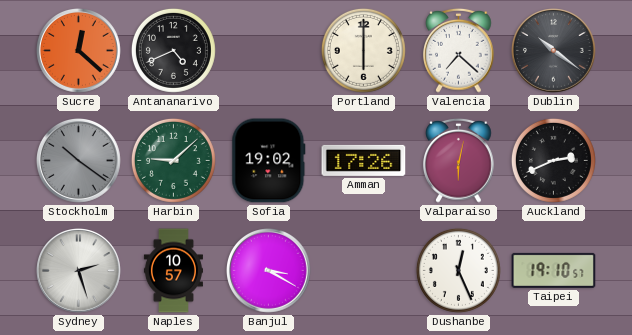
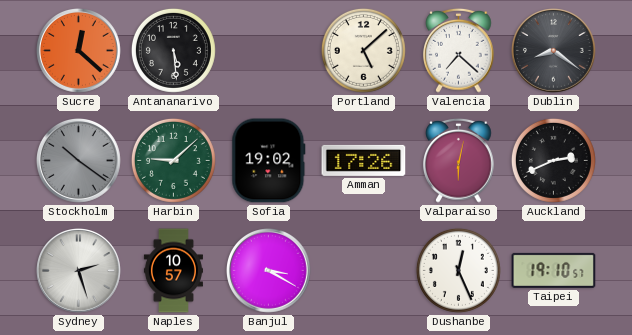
Antananarivo: 4:41 -> 5:29 (173, 50)
Portland: 6:00 -> 5:08 (363, 50)
Dublin: 10:21 -> 8:21 (554, 51)
